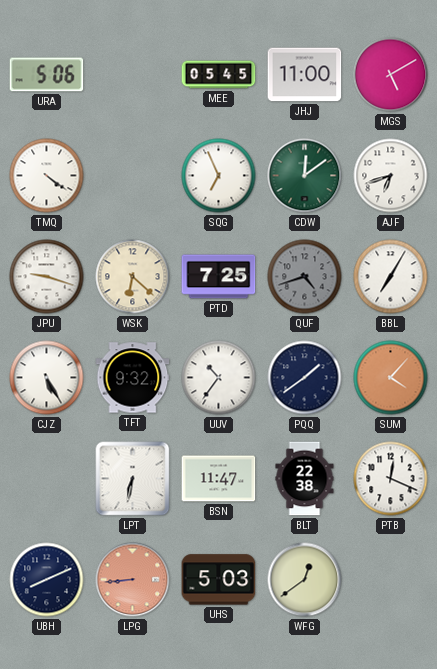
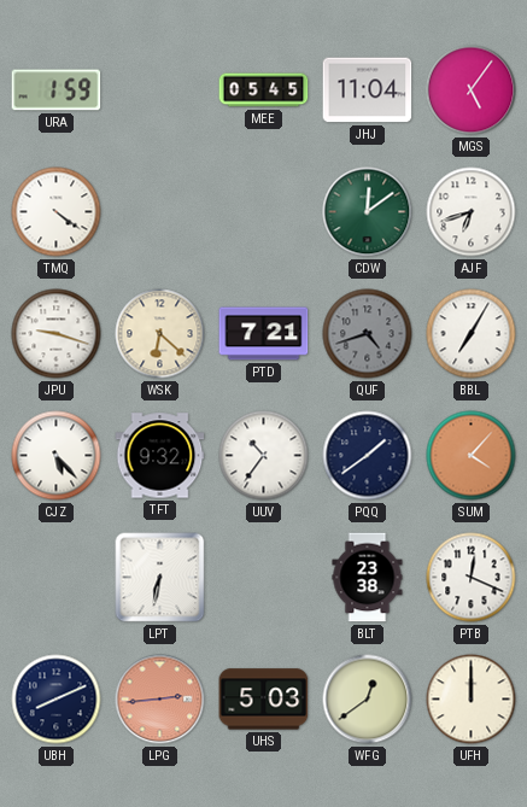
URA: 5:06 -> 1:59 (57, 90)
JHJ: 11:00 -> 11:04 (368, 90)
MGS: 5:10 -> 5:06 (472, 90)
SQG: 6:56 -> none (219, 176)
PTD: 7:25 -> 7:21 (264, 334)
CJZ: 5:25 -> 5:23 (57, 456)
BSN: 11:47 -> none (219, 479)
BLT: 22:38 -> 23:38 (368, 578)
LPG: 8:44 -> 2:44 (160, 700)
UFH: none -> 12:00 (472, 700)
